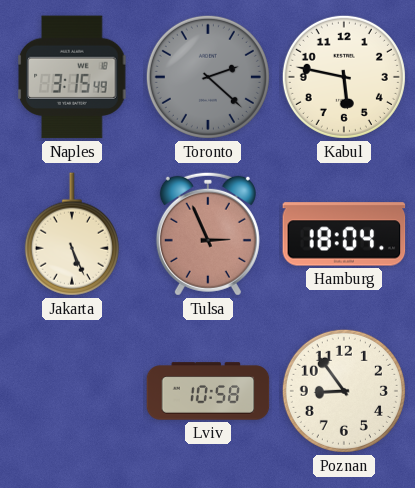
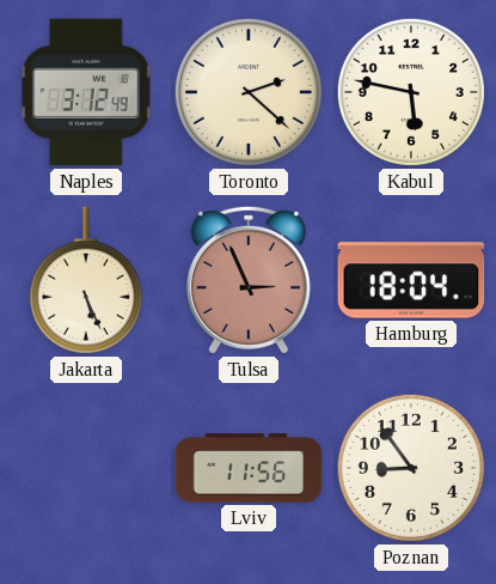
Naples: 3:15 -> 3:12 (86, 92)
Toronto dial: grey -> cream (249, 92)
Lviv: 10:58 -> 11:56 (249, 468)
